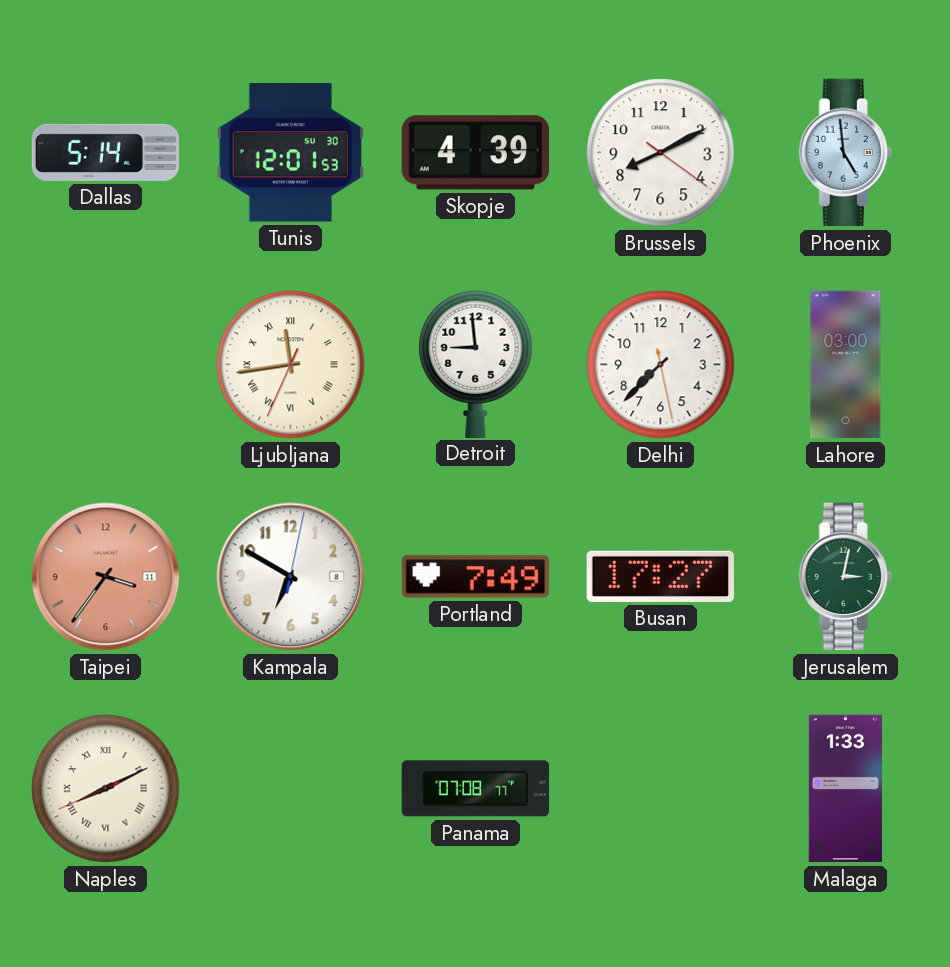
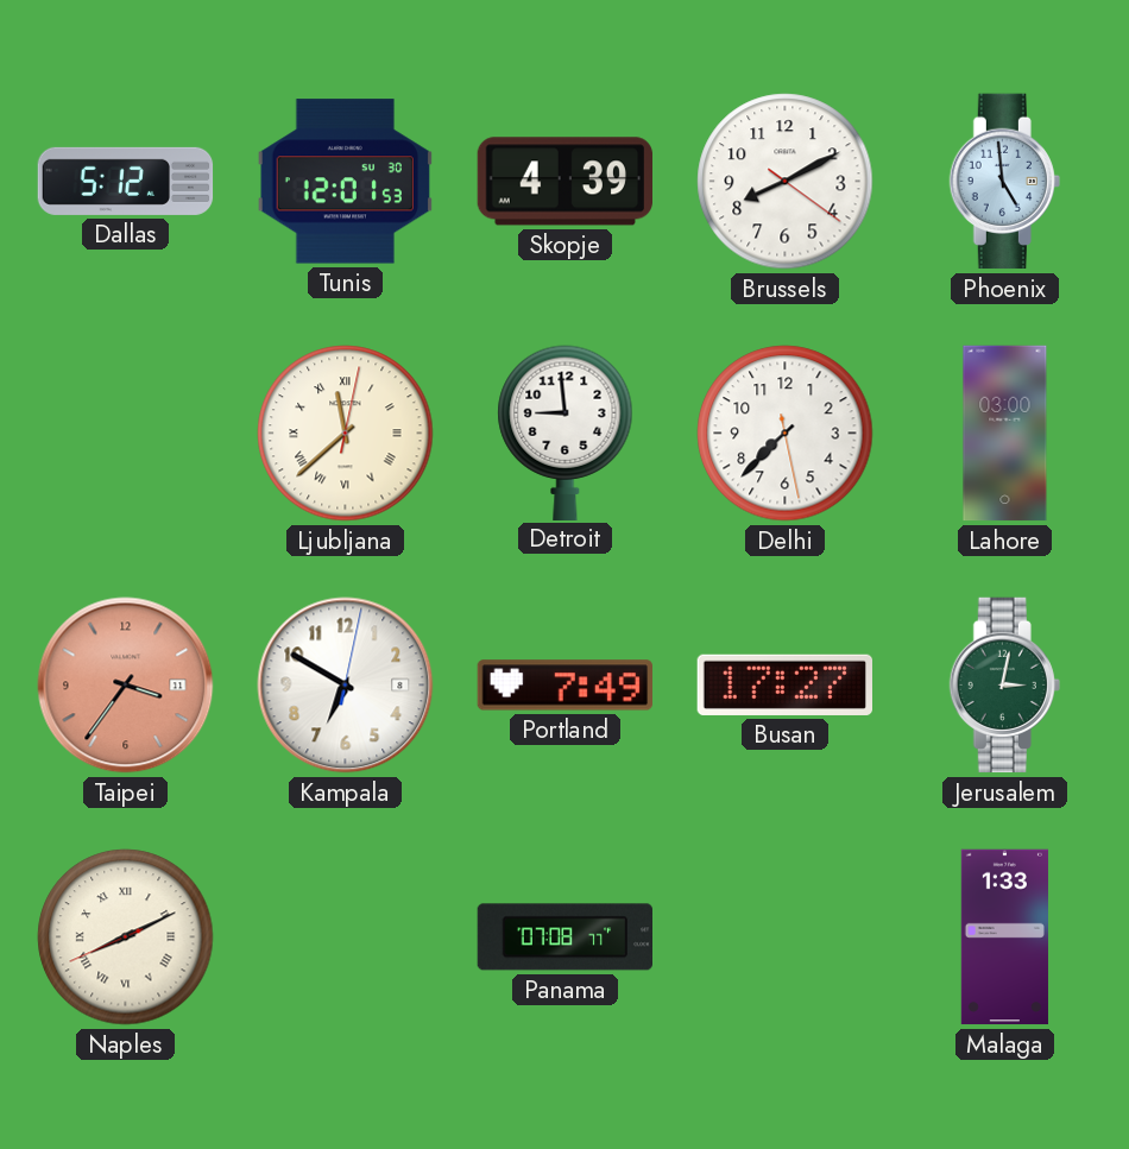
Dallas: 5:14 -> 5:12 (126, 181)
Ljubljana: 11:43 -> 11:38 (346, 434)
